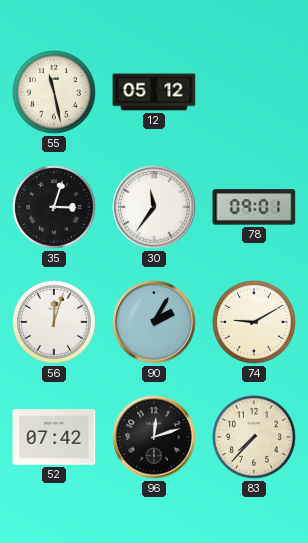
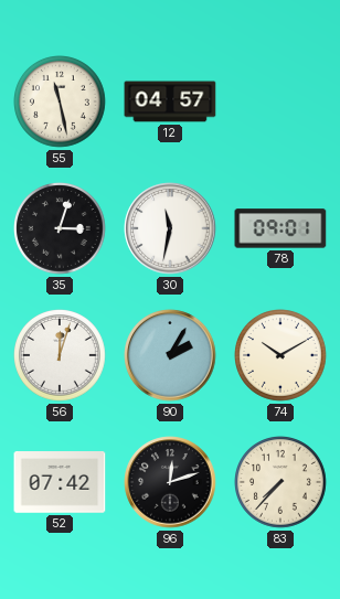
12: 05:12 -> 04:57 (170, 101)
30: 11:36 -> 11:32 (170, 228)
74: 9:10 -> 10:10 (281, 356)
